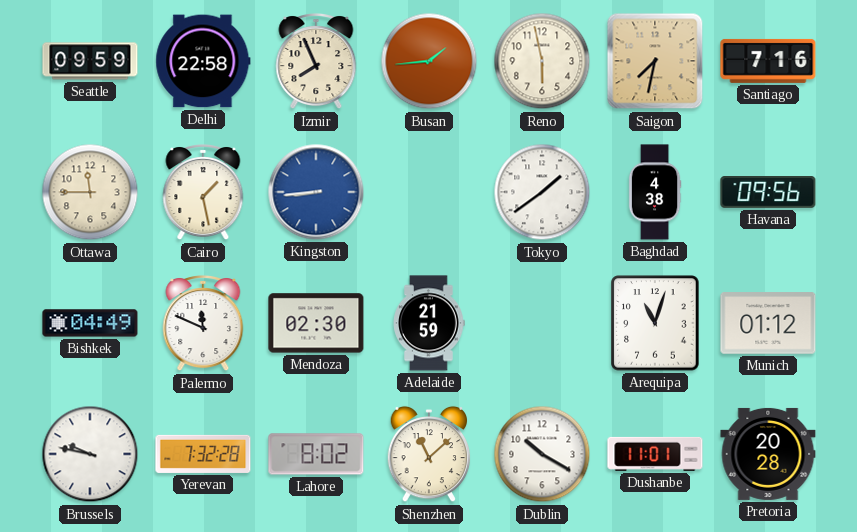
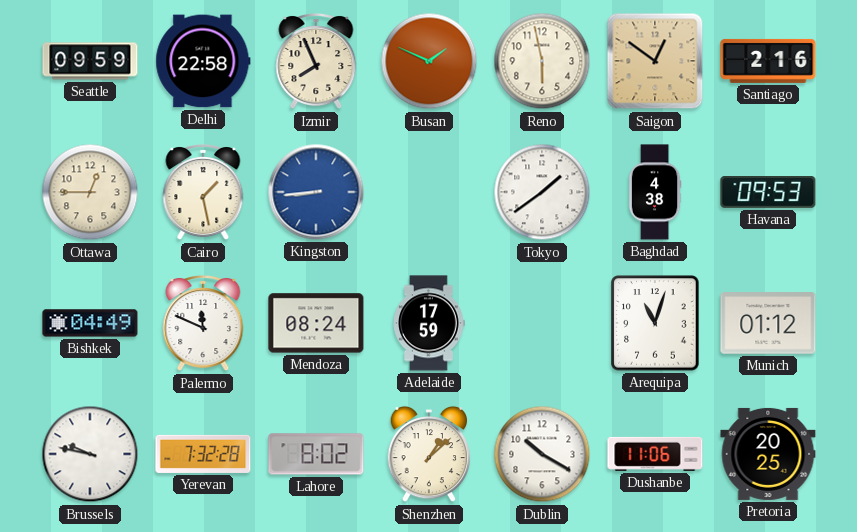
Busan: 1:44 -> 1:49 (429, 61)
Saigon: 7:32 -> 12:51 (655, 61)
Santiago: 7:16 -> 2:16 (768, 61)
Ottawa: 11:45 -> 12:45 (90, 192)
Havana: 09:56 -> 09:53 (768, 193)
Mendoza: 02:30 -> 08:24 (316, 323)
Adelaide: 21:59 -> 17:59 (429, 323)
Shenzhen: 11:08 -> 1:08 (429, 454)
Dushanbe: 11:01 -> 11:06 (655, 454)
Pretoria: 20:28 -> 20:25 (768, 454)
